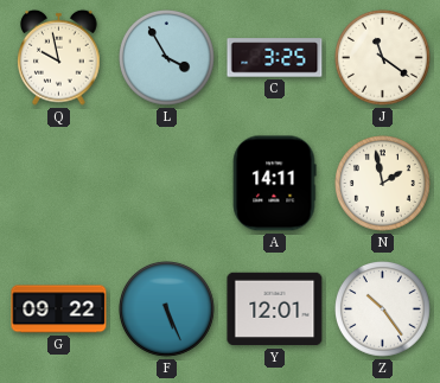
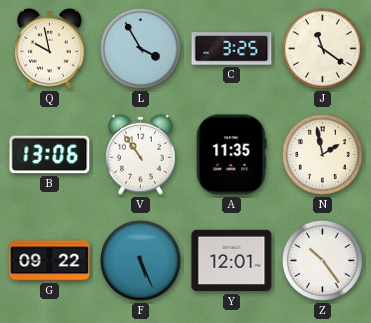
B: none -> 13:06 (50, 155)
V: none -> 10:54 (141, 154)
A: 14:11 -> 11:35 (231, 155)
